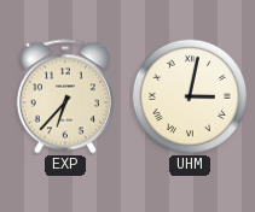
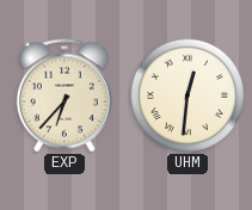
UHM: 3:02 -> 12:31 (186, 94)
